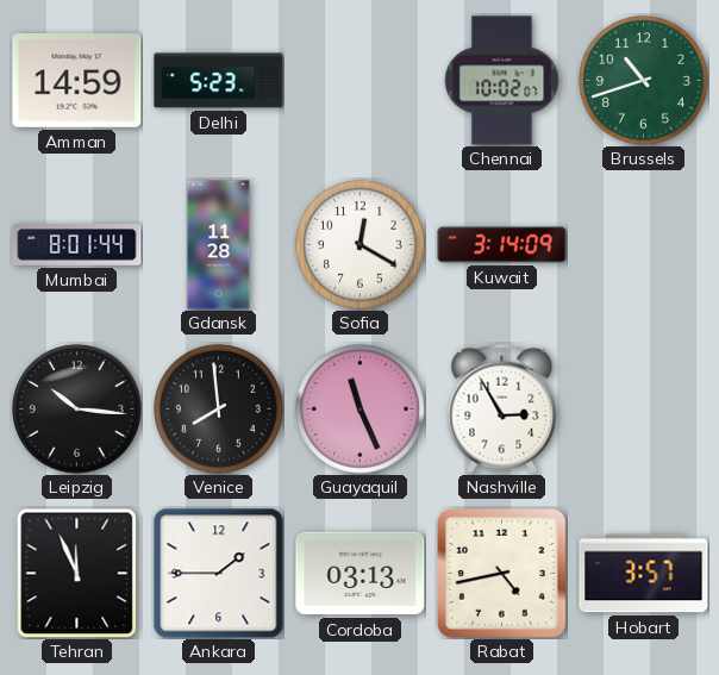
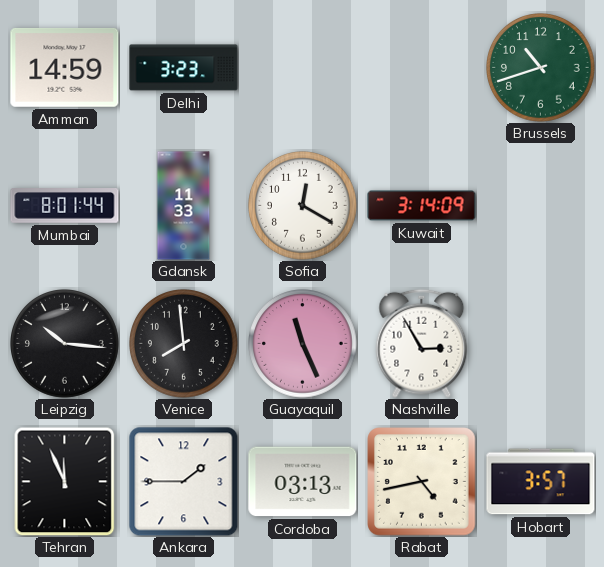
Delhi: 5:23 -> 3:23 (184, 68)
Chennai: 10:02 -> none (502, 81)
Gdansk: 11:28 -> 11:33 (184, 206)
